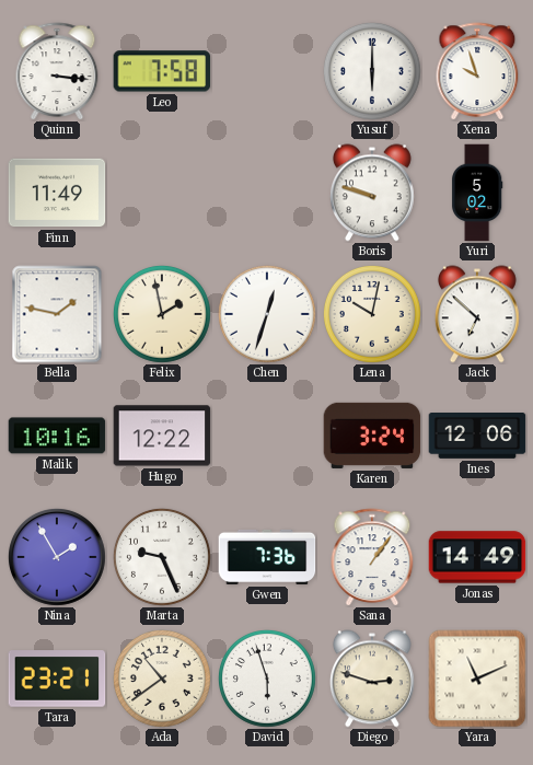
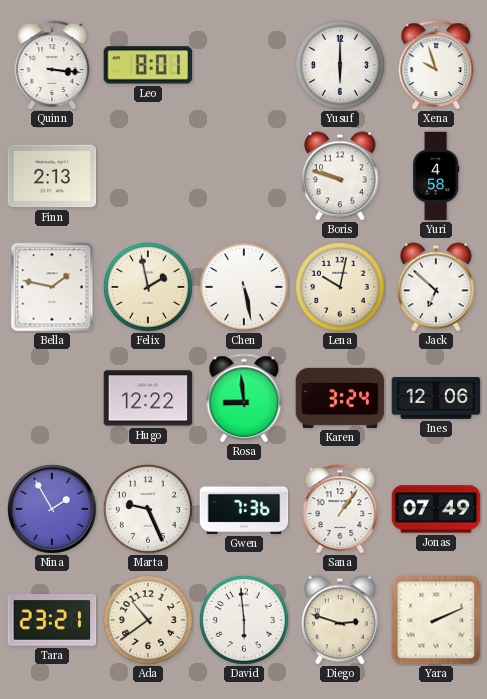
Leo: 7:58 -> 8:01 (148, 65)
Finn: 11:49 -> 2:13 (52, 176)
Yuri: 5:02 -> 4:58 (436, 176)
Chen: 12:33 -> 5:28 (244, 287)
Malik: 10:16 -> none (57, 436)
Rosa: none -> 8:59 (244, 398)
Jonas: 14:49 -> 07:49 (436, 509)
David: 5:57 -> 5:59 (244, 620)
Yara: 11:11 -> 2:11 (436, 620)
